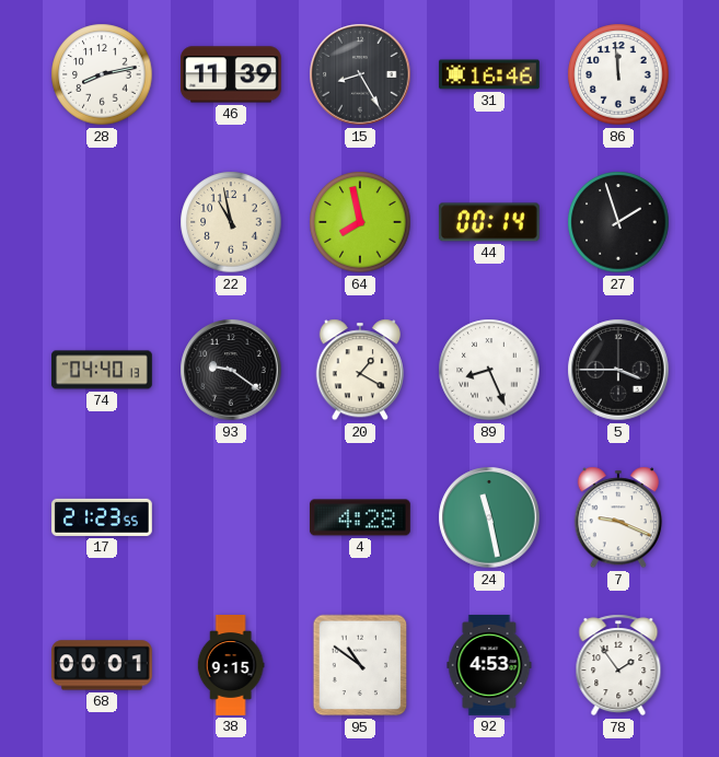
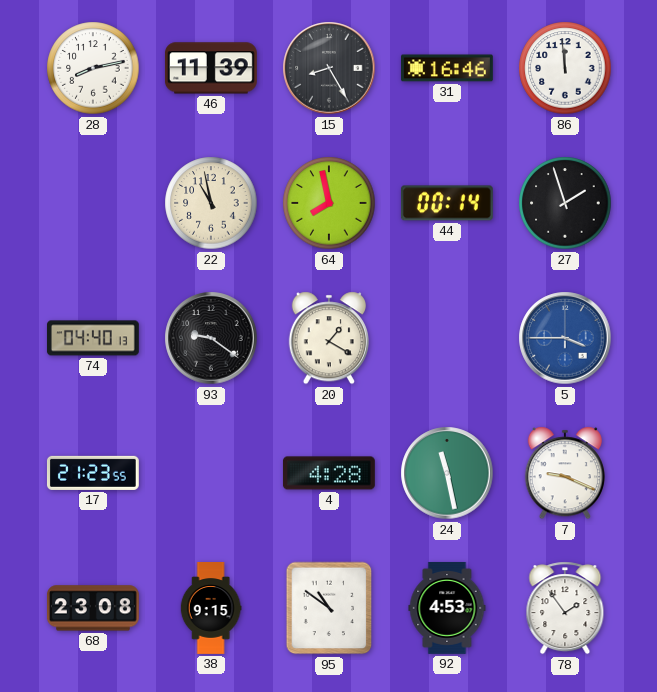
89: 8:26 -> none (489, 370)
5 dial: black -> blue (565, 338)
68: 00:01 -> 23:08 (93, 608)
